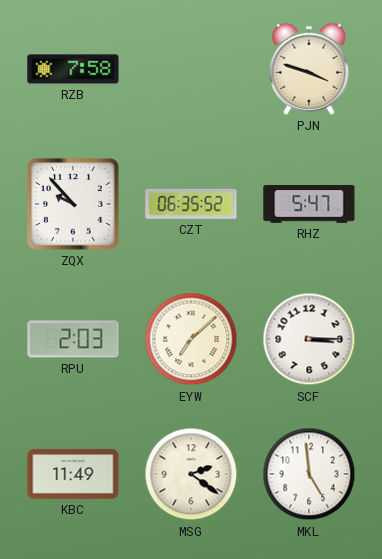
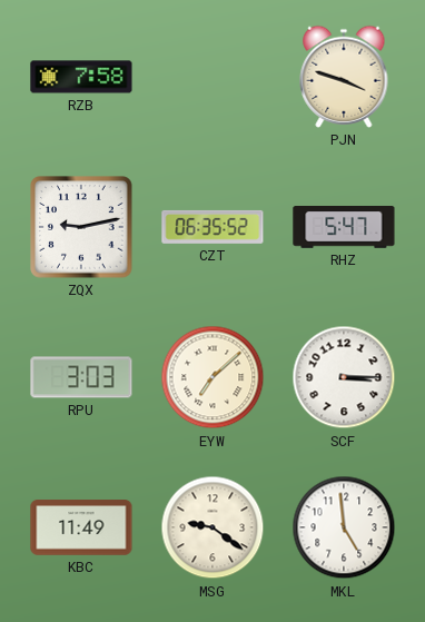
ZQX: 9:53 -> 9:13 (81, 227)
RPU: 2:03 -> 3:03 (81, 377)
MSG: 2:21 -> 9:21 (212, 527)
